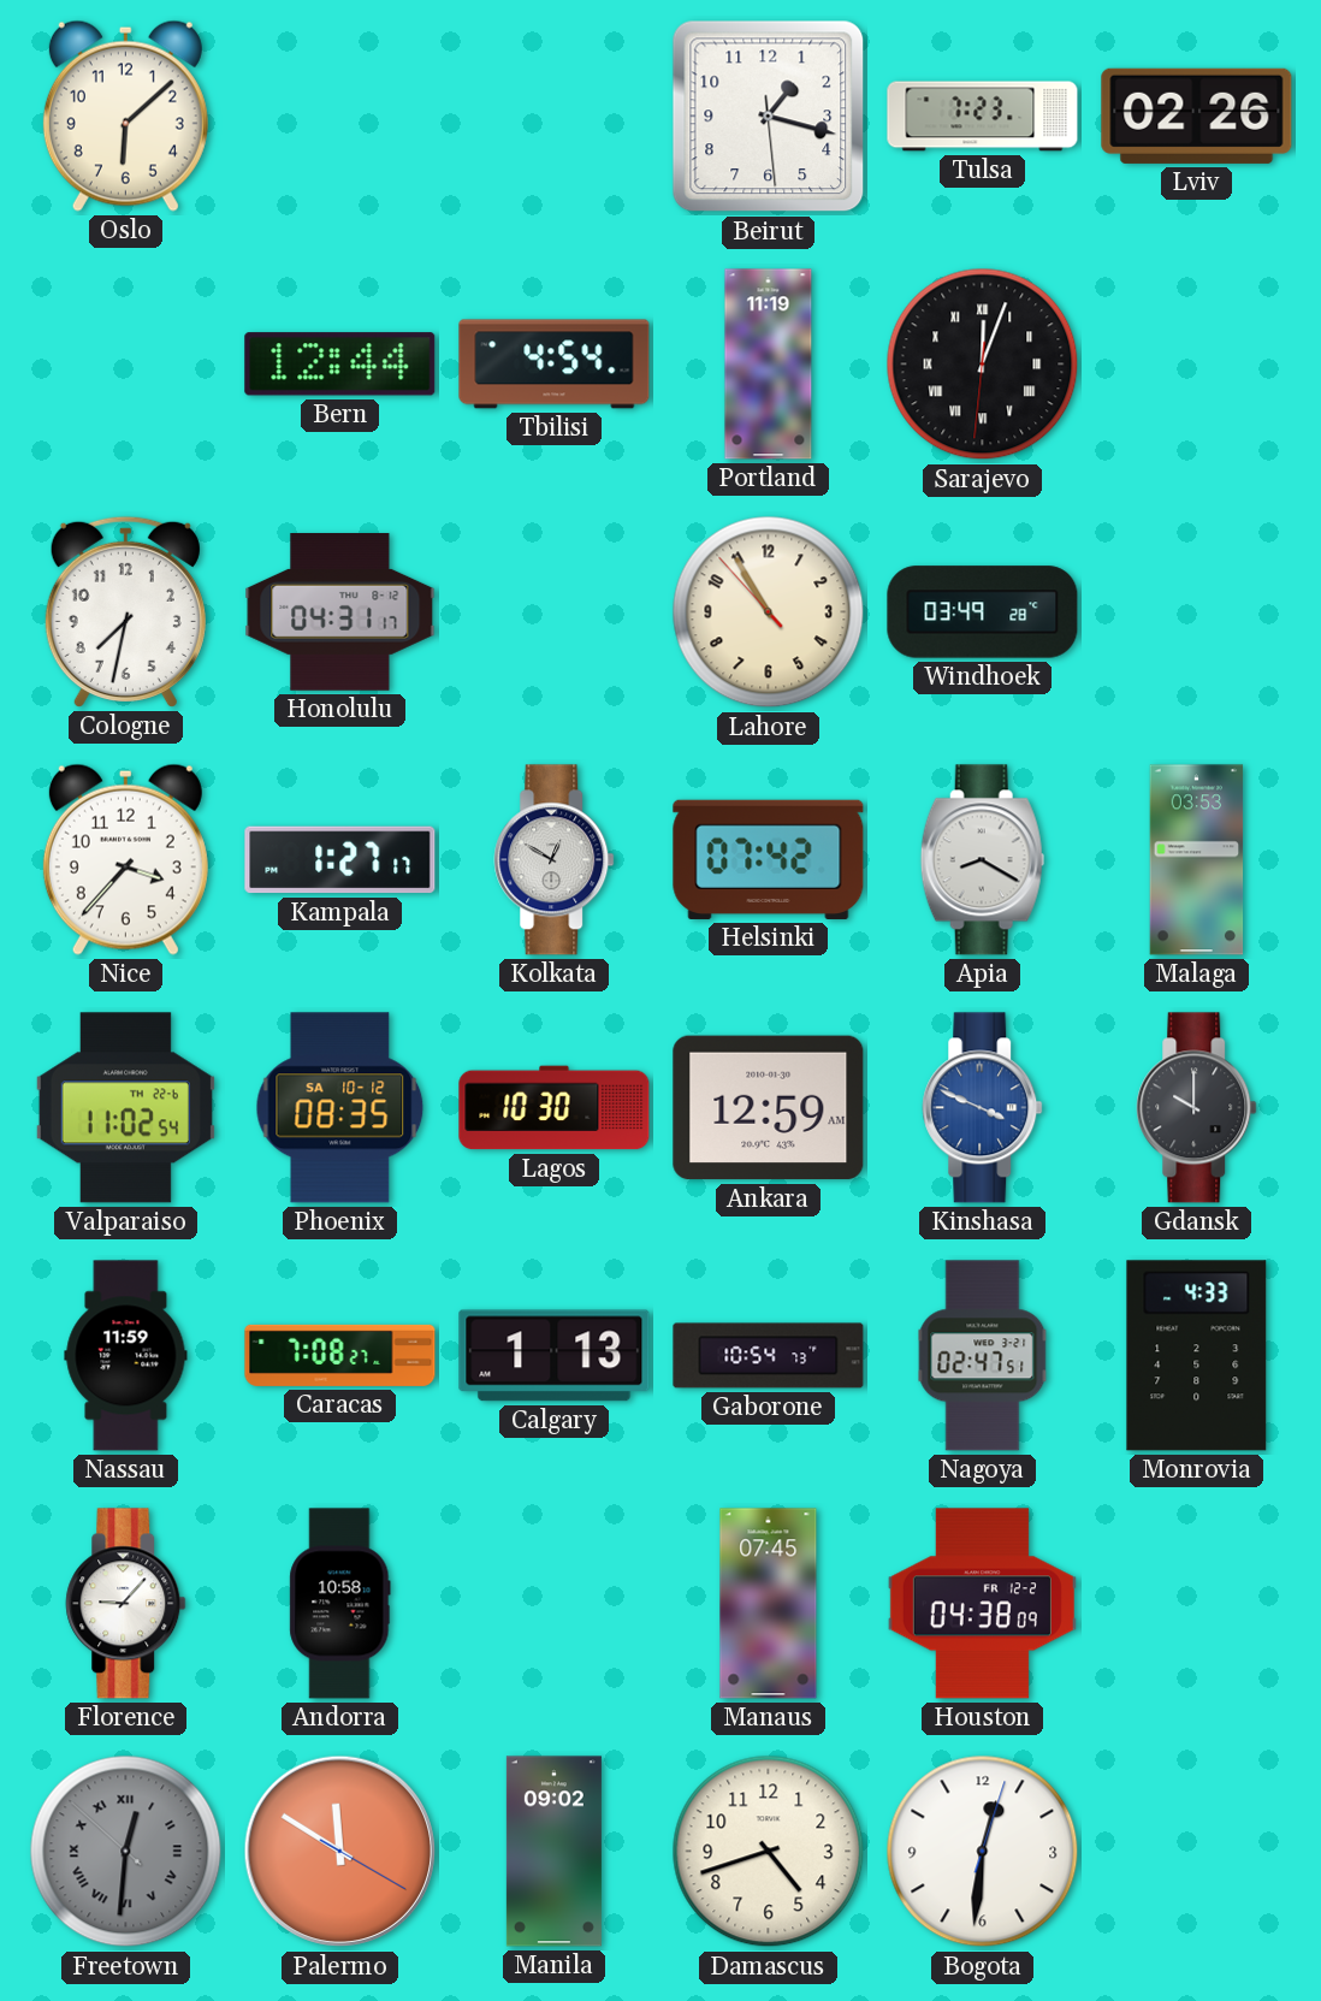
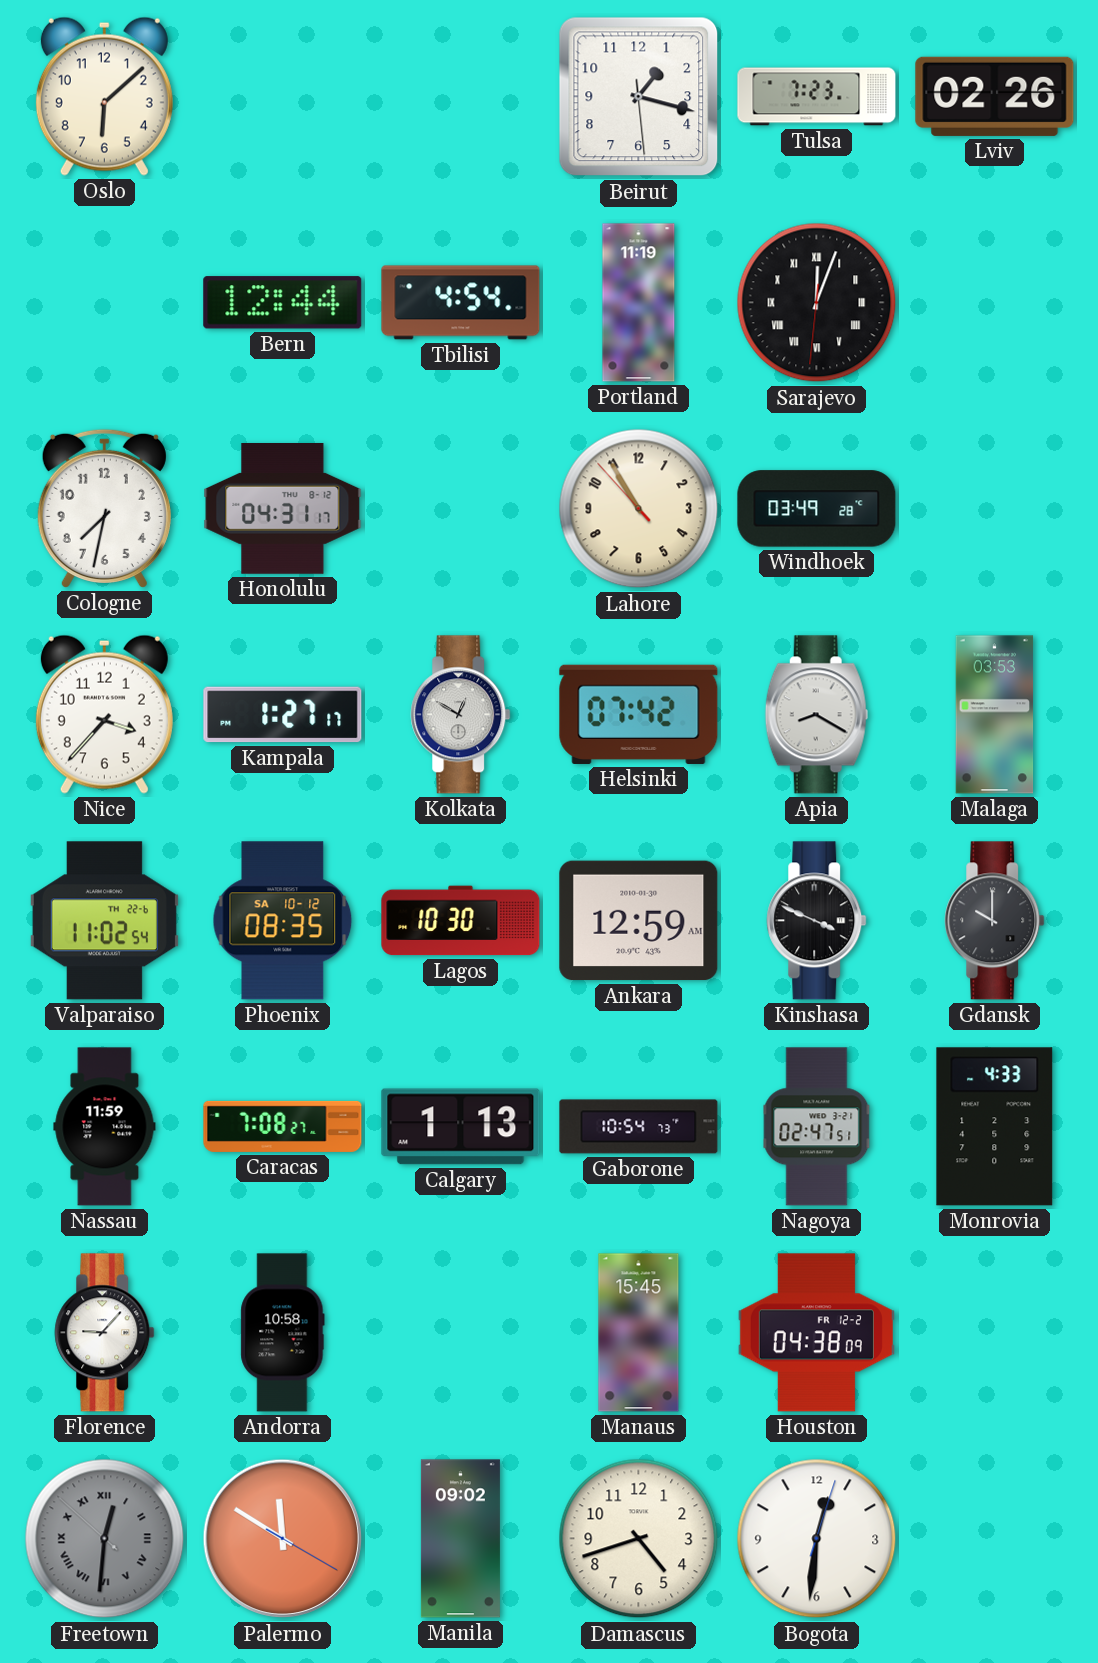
Kinshasa dial: blue -> black (817, 921)
Manaus: 07:45 -> 15:45 (639, 1333)
